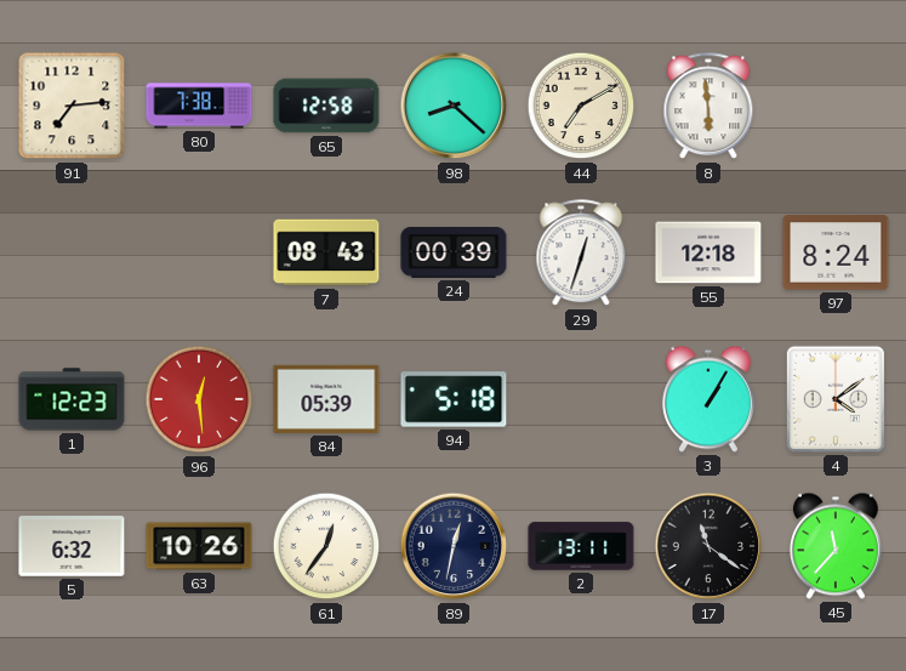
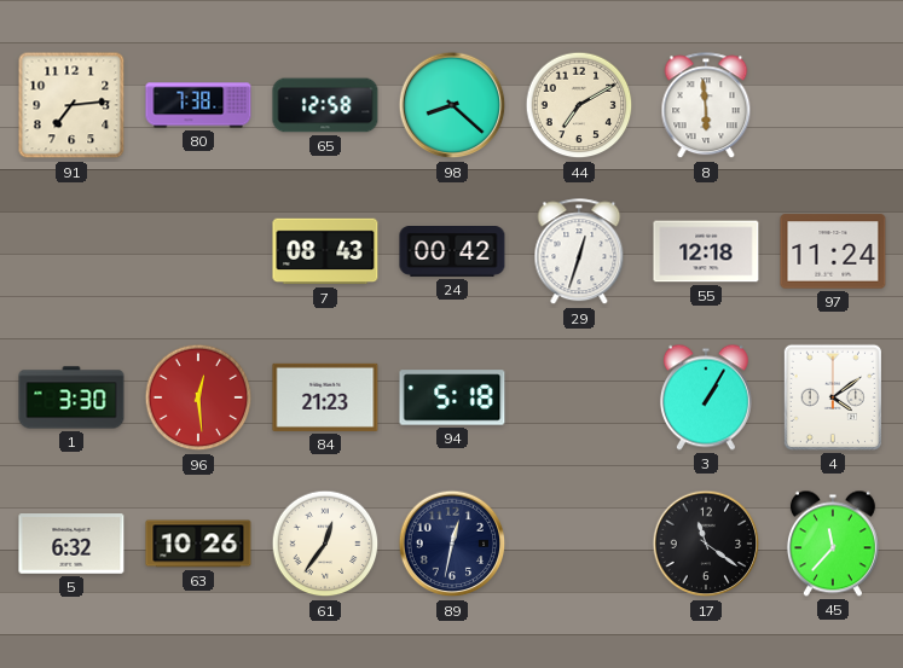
24: 00:39 -> 00:42 (452, 252)
97: 8:24 -> 11:24 (833, 251)
1: 12:23 -> 3:30 (71, 397)
84: 05:39 -> 21:23 (325, 397)
2: 13:11 -> none (581, 546)
